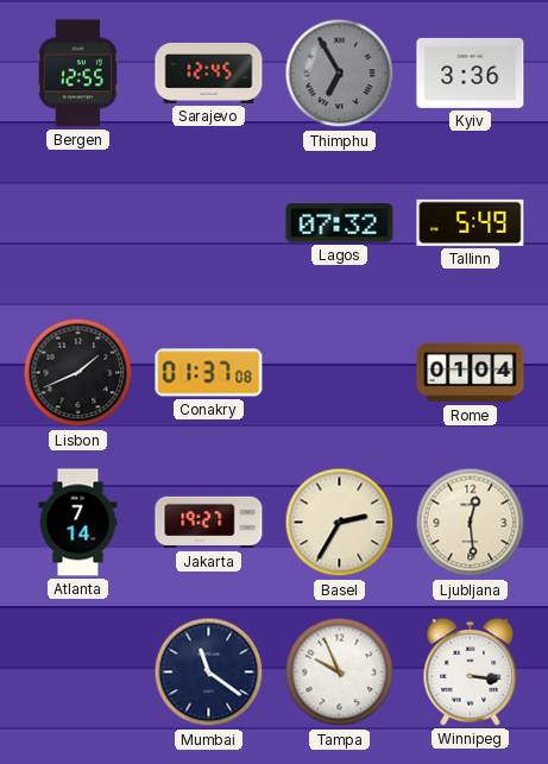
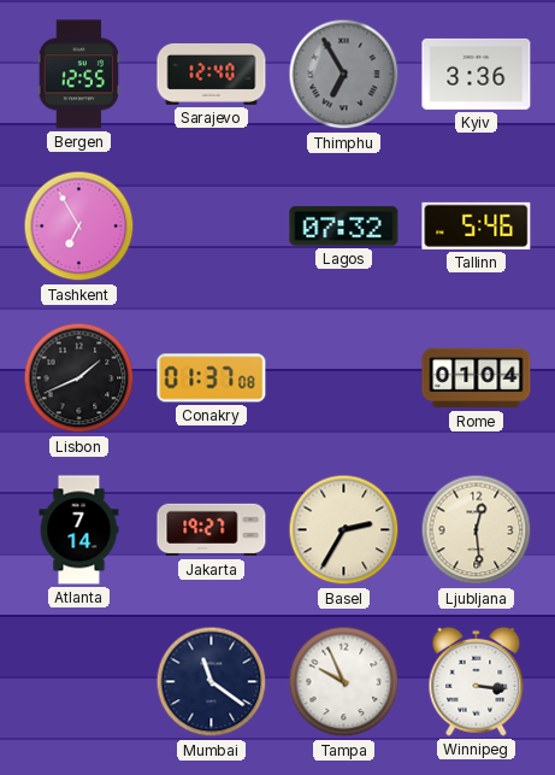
Sarajevo: 12:45 -> 12:40 (212, 74)
Tashkent: none -> 6:55 (79, 227)
Tallinn: 5:49 -> 5:46 (477, 225)
